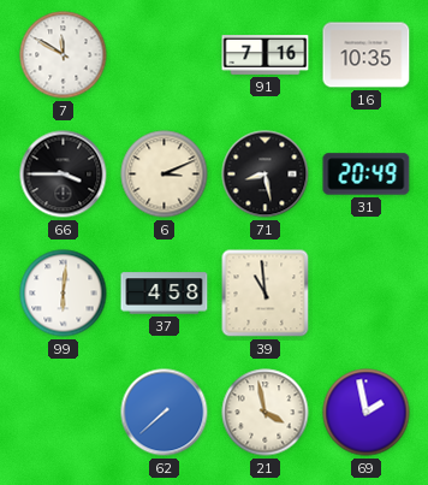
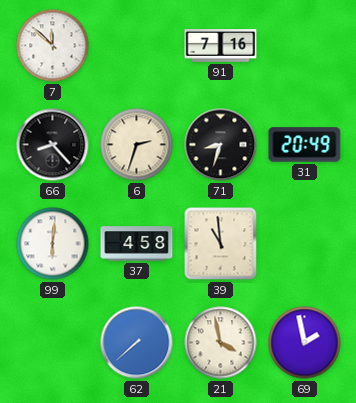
7: 11:50 -> 11:52 (53, 46)
16: 10:35 -> none (367, 55)
66: 3:45 -> 8:23 (53, 145)
6: 3:11 -> 2:33 (137, 145)
71: 8:28 -> 8:33 (221, 145)
